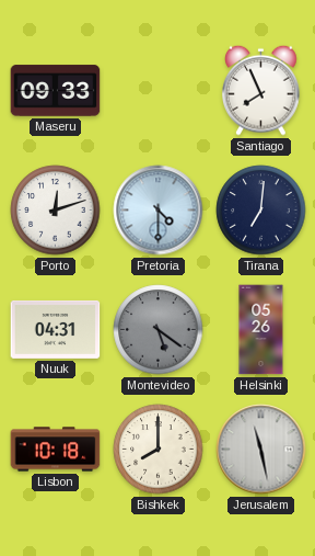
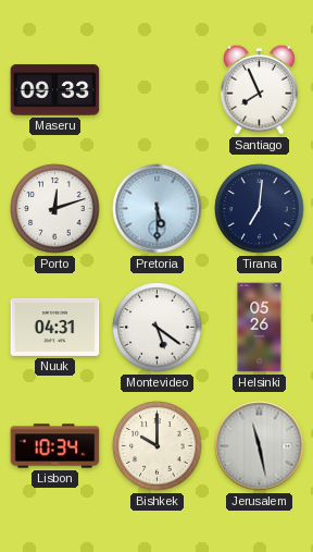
Pretoria: 4:30 -> 5:30 (158, 209)
Montevideo dial: grey -> white (158, 328)
Lisbon: 10:18 -> 10:34 (55, 446)
Bishkek: 8:00 -> 10:00 (158, 446)
